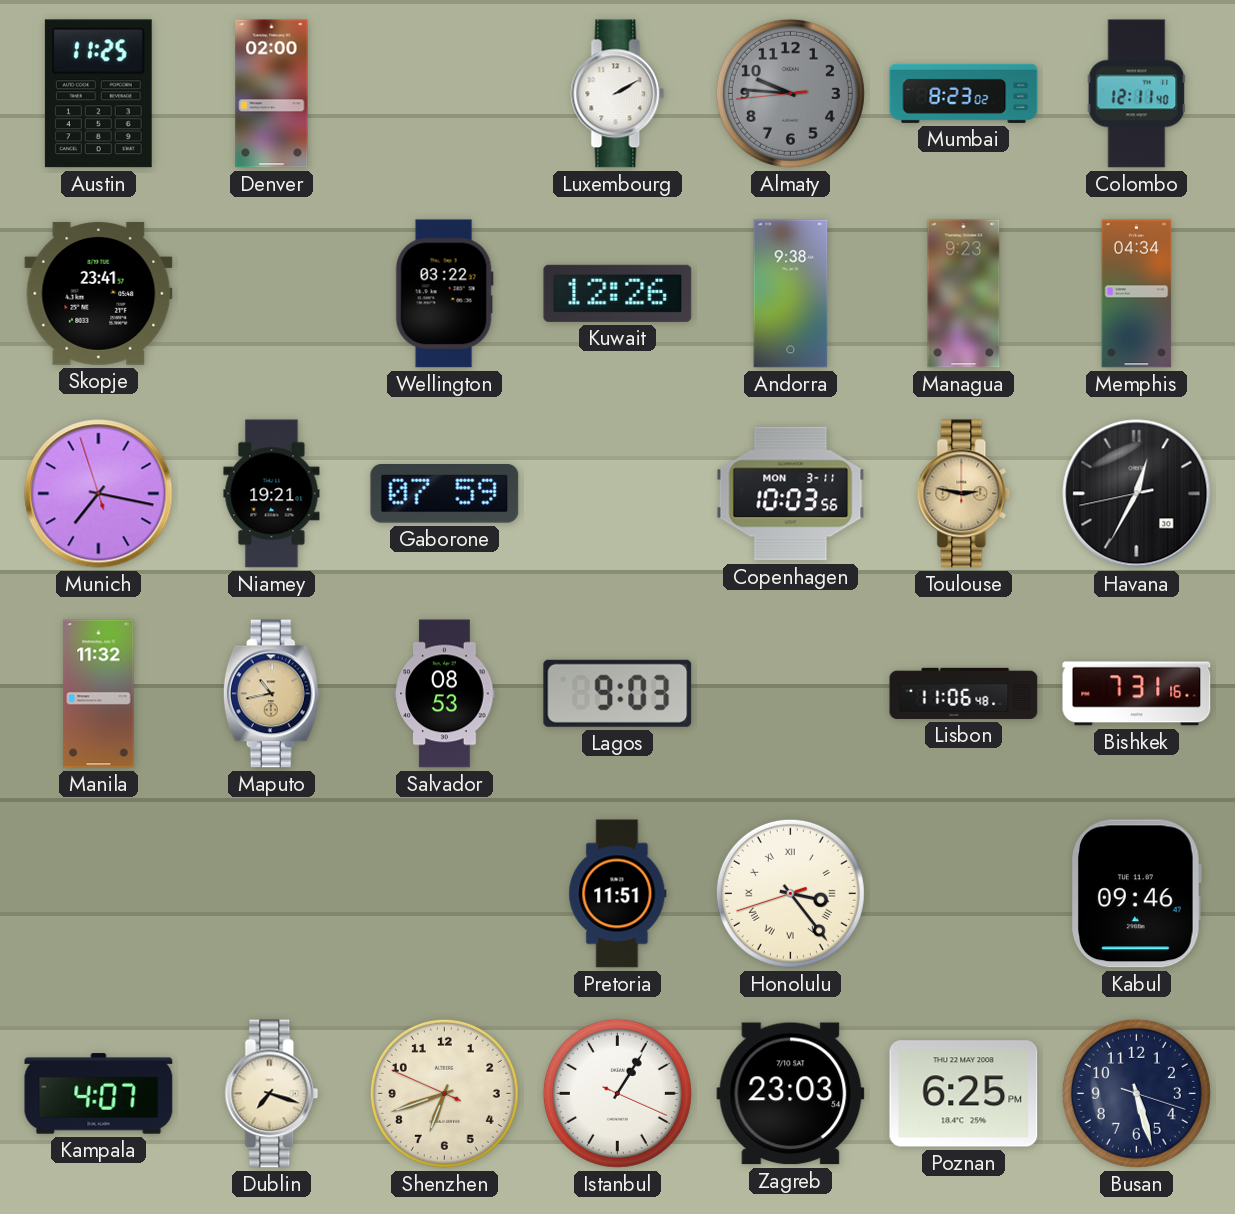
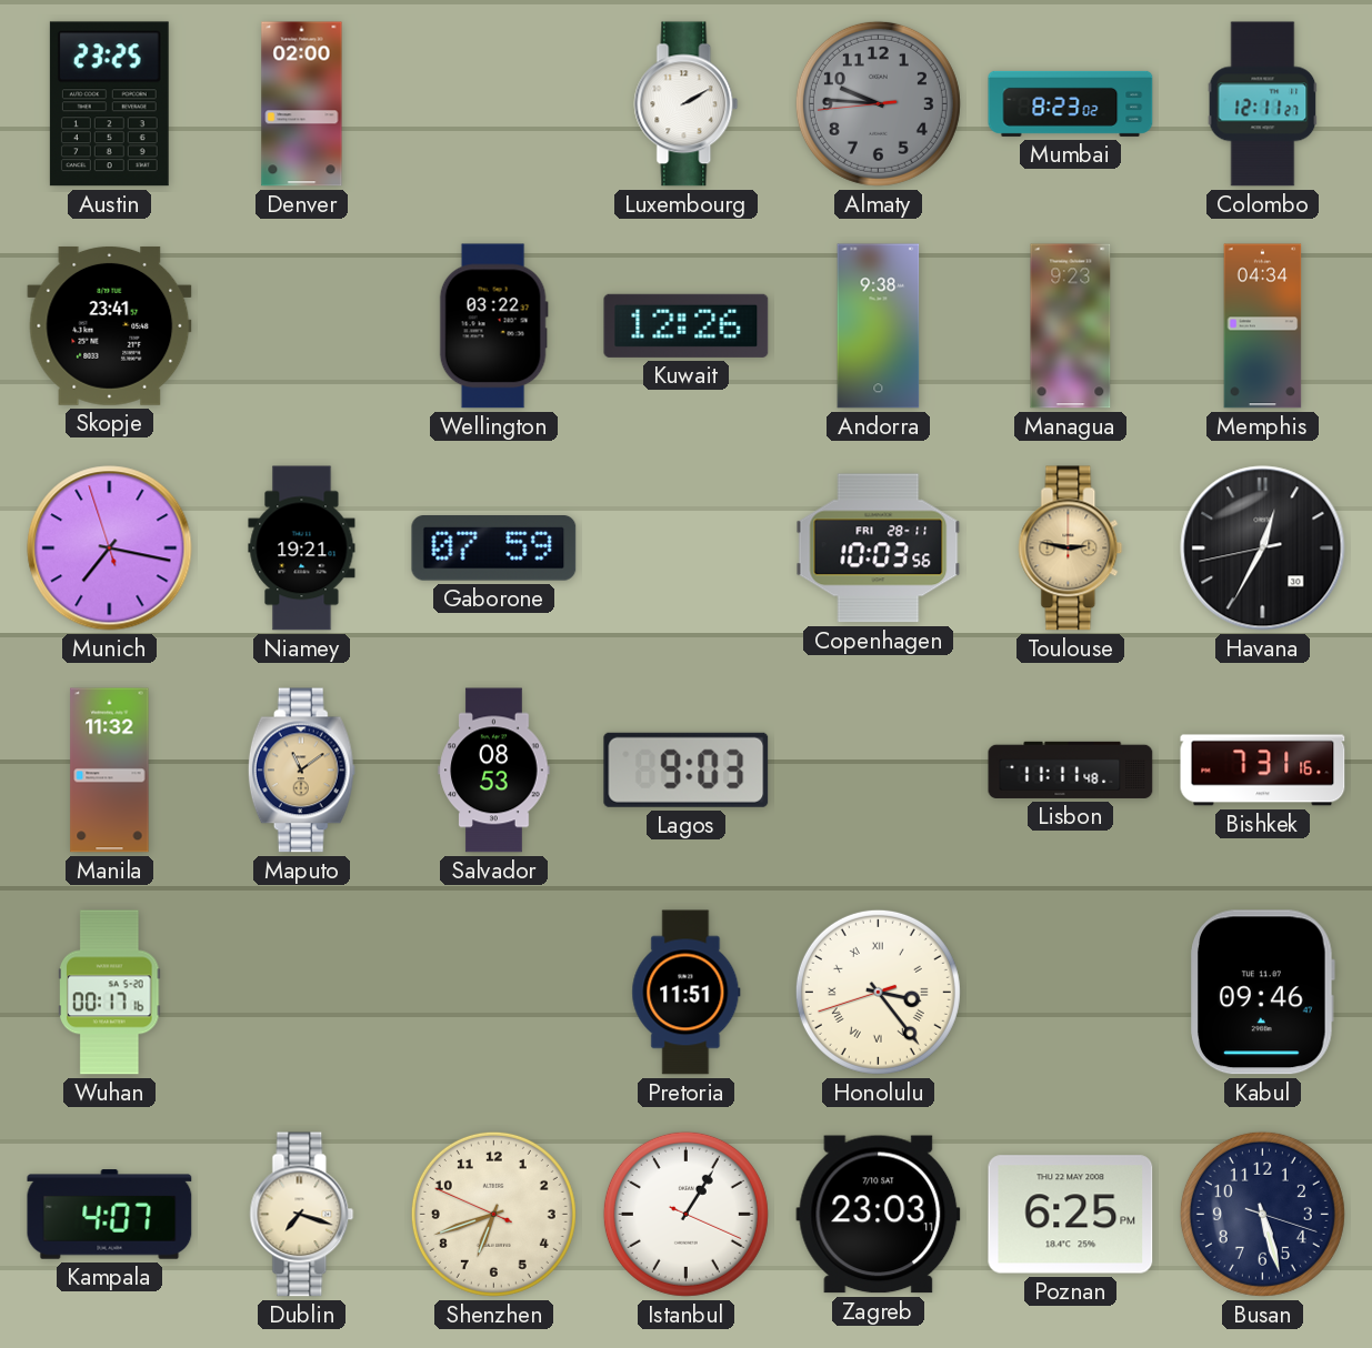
Austin: 11:25 -> 23:25 (109, 104)
Colombo: 12:11:40 -> 12:11:27 (1263, 104)
Copenhagen date: MON 3-11 -> FRI 28-11 (879, 549)
Maputo: 10:43 -> 11:09 (301, 771)
Lisbon: 11:06 -> 11:11 (1071, 769)
Wuhan: none -> 00:17 (110, 993)
Zagreb: 23:03:54 -> 23:03:11 (879, 1215)
